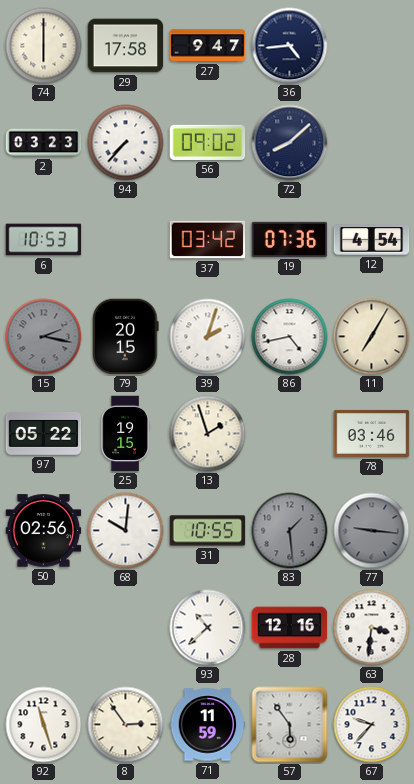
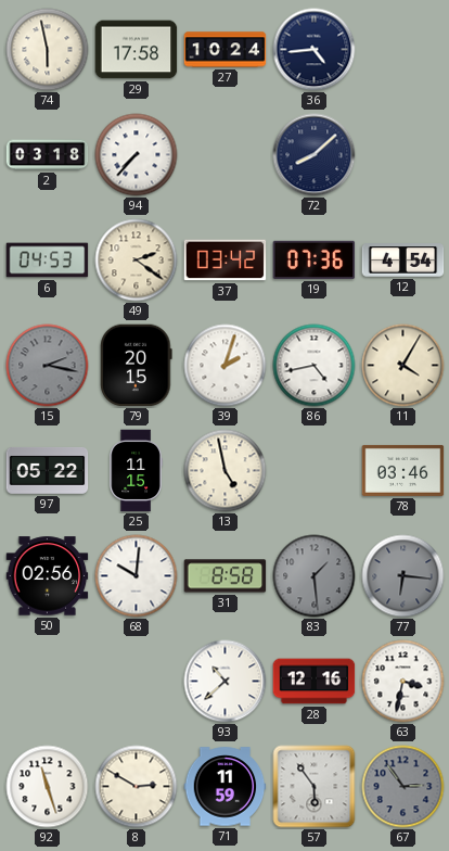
74: 6:00 -> 5:58 (48, 50)
27: 9:47 -> 10:24 (226, 50)
2: 03:23 -> 03:18 (48, 155)
56: 09:02 -> none (208, 142)
6: 10:53 -> 04:53 (48, 261)
49: none -> 2:21 (137, 261)
11: 7:05 -> 4:05 (403, 366)
25: 19:15 -> 11:15 (136, 471)
13: 1:57 -> 4:58 (226, 471)
31: 10:55 -> 8:58 (226, 576)
77: 9:16 -> 6:16 (403, 576)
63: 3:31 -> 3:32 (403, 682)
8: 2:54 -> 2:50 (137, 787)
67: 9:37 -> 2:54 (403, 787)
67 dial: white -> grey (403, 787)
